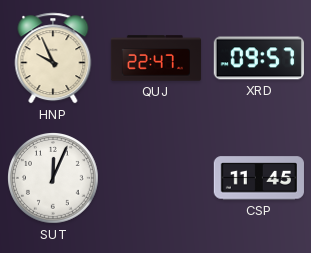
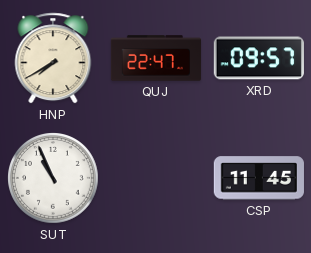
HNP: 9:56 -> 7:40 (53, 58)
SUT: 12:04 -> 10:56 (54, 179)
